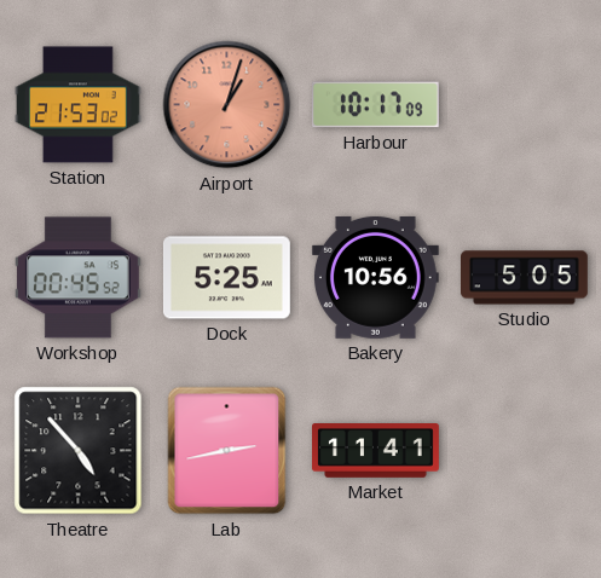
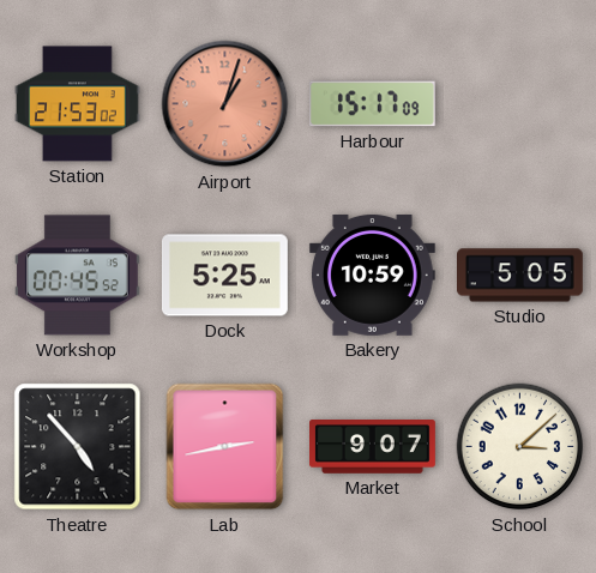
Harbour: 10:17 -> 15:17 (372, 104)
Bakery: 10:56 -> 10:59 (372, 275)
Market: 11:41 -> 9:07 (373, 447)
School: none -> 3:08 (520, 447)
